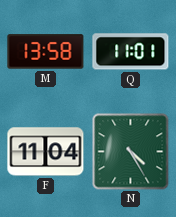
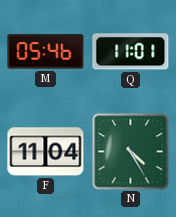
M: 13:58 -> 05:46 (46, 52)
